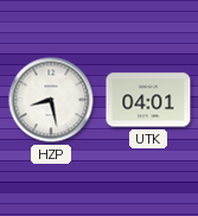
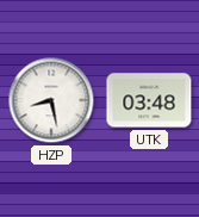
UTK: 04:01 -> 03:48 (149, 100)
